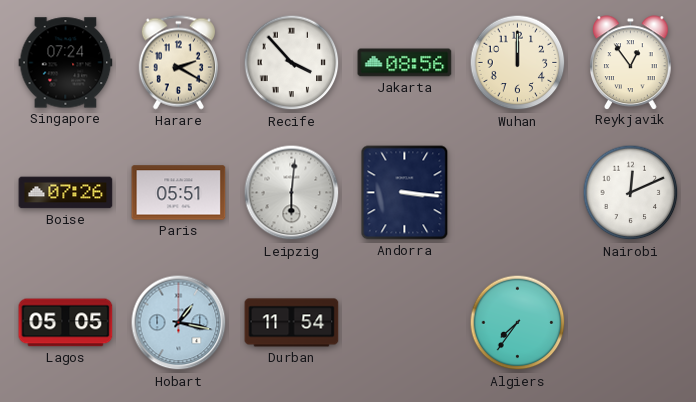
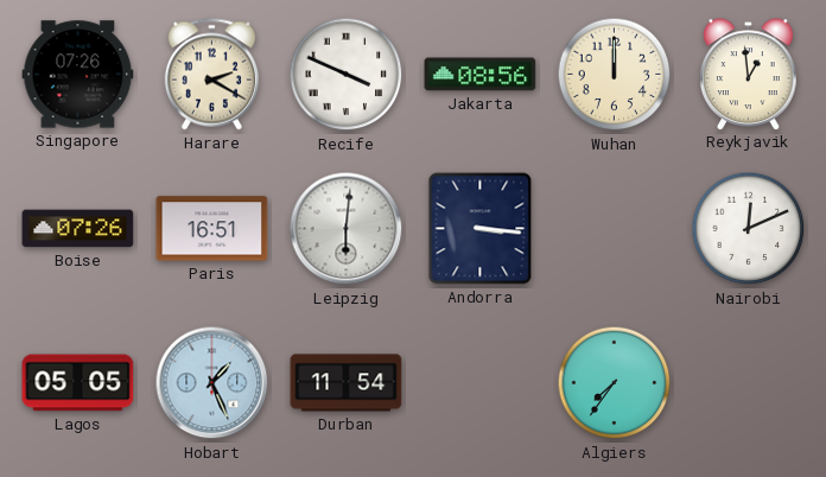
Singapore: 07:24 -> 07:26 (78, 75)
Recife: 3:53 -> 3:49 (347, 75)
Reykjavik: 12:54 -> 12:59 (749, 74)
Paris: 05:51 -> 16:51 (212, 229)
Hobart: 1:17 -> 1:26 (212, 383)
